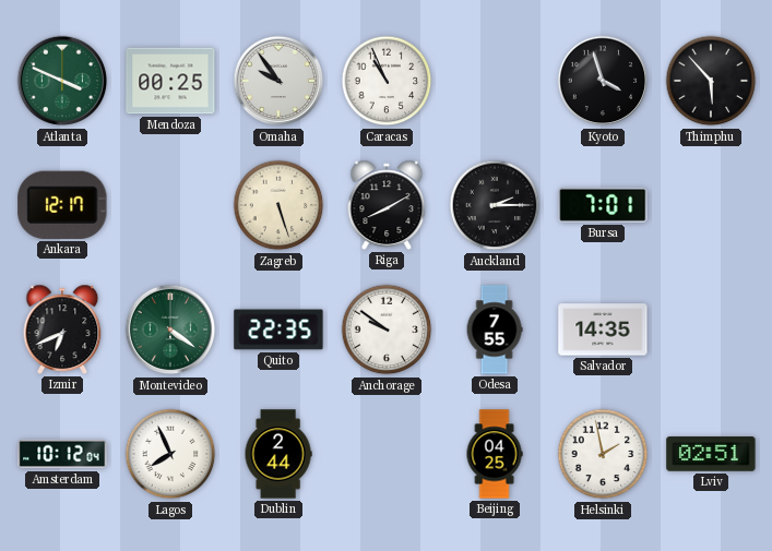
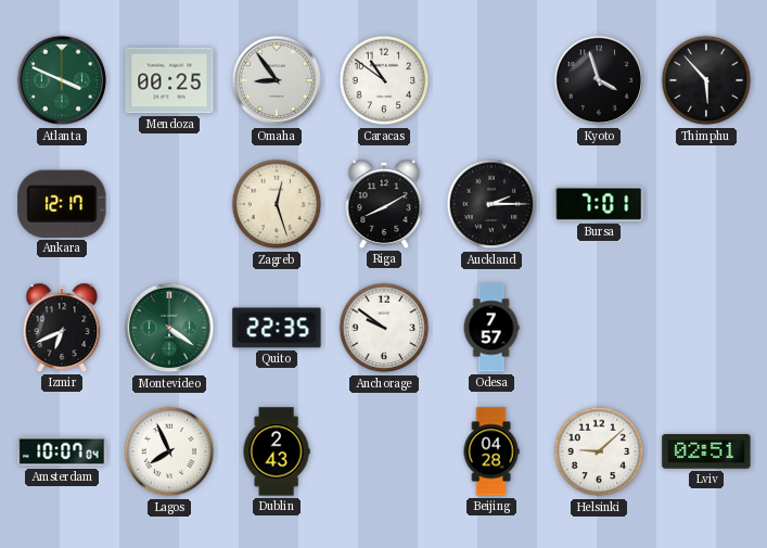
Omaha: 9:54 -> 8:54 (277, 80)
Caracas: 10:56 -> 10:51 (384, 80)
Zagreb: 5:27 -> 12:27 (277, 204)
Odesa: 7:55 -> 7:57 (491, 328)
Salvador: 14:35 -> none (603, 330)
Amsterdam: 10:12 -> 10:07 (62, 451)
Dublin: 2:44 -> 2:43 (277, 451)
Beijing: 04:25 -> 04:28 (491, 451)
Helsinki: 1:58 -> 9:08 (599, 451)
